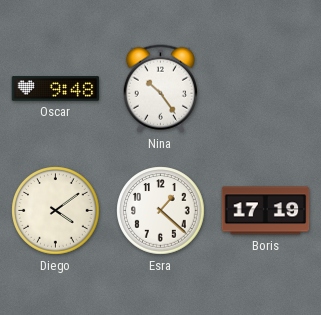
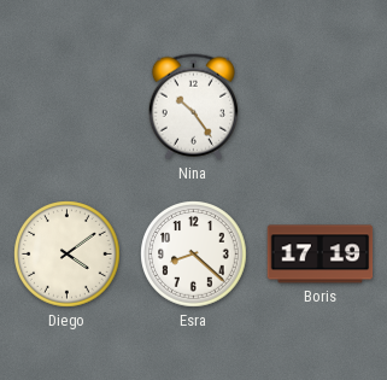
Oscar: 9:48 -> none (56, 89)
Esra: 1:22 -> 8:22 (194, 255)
